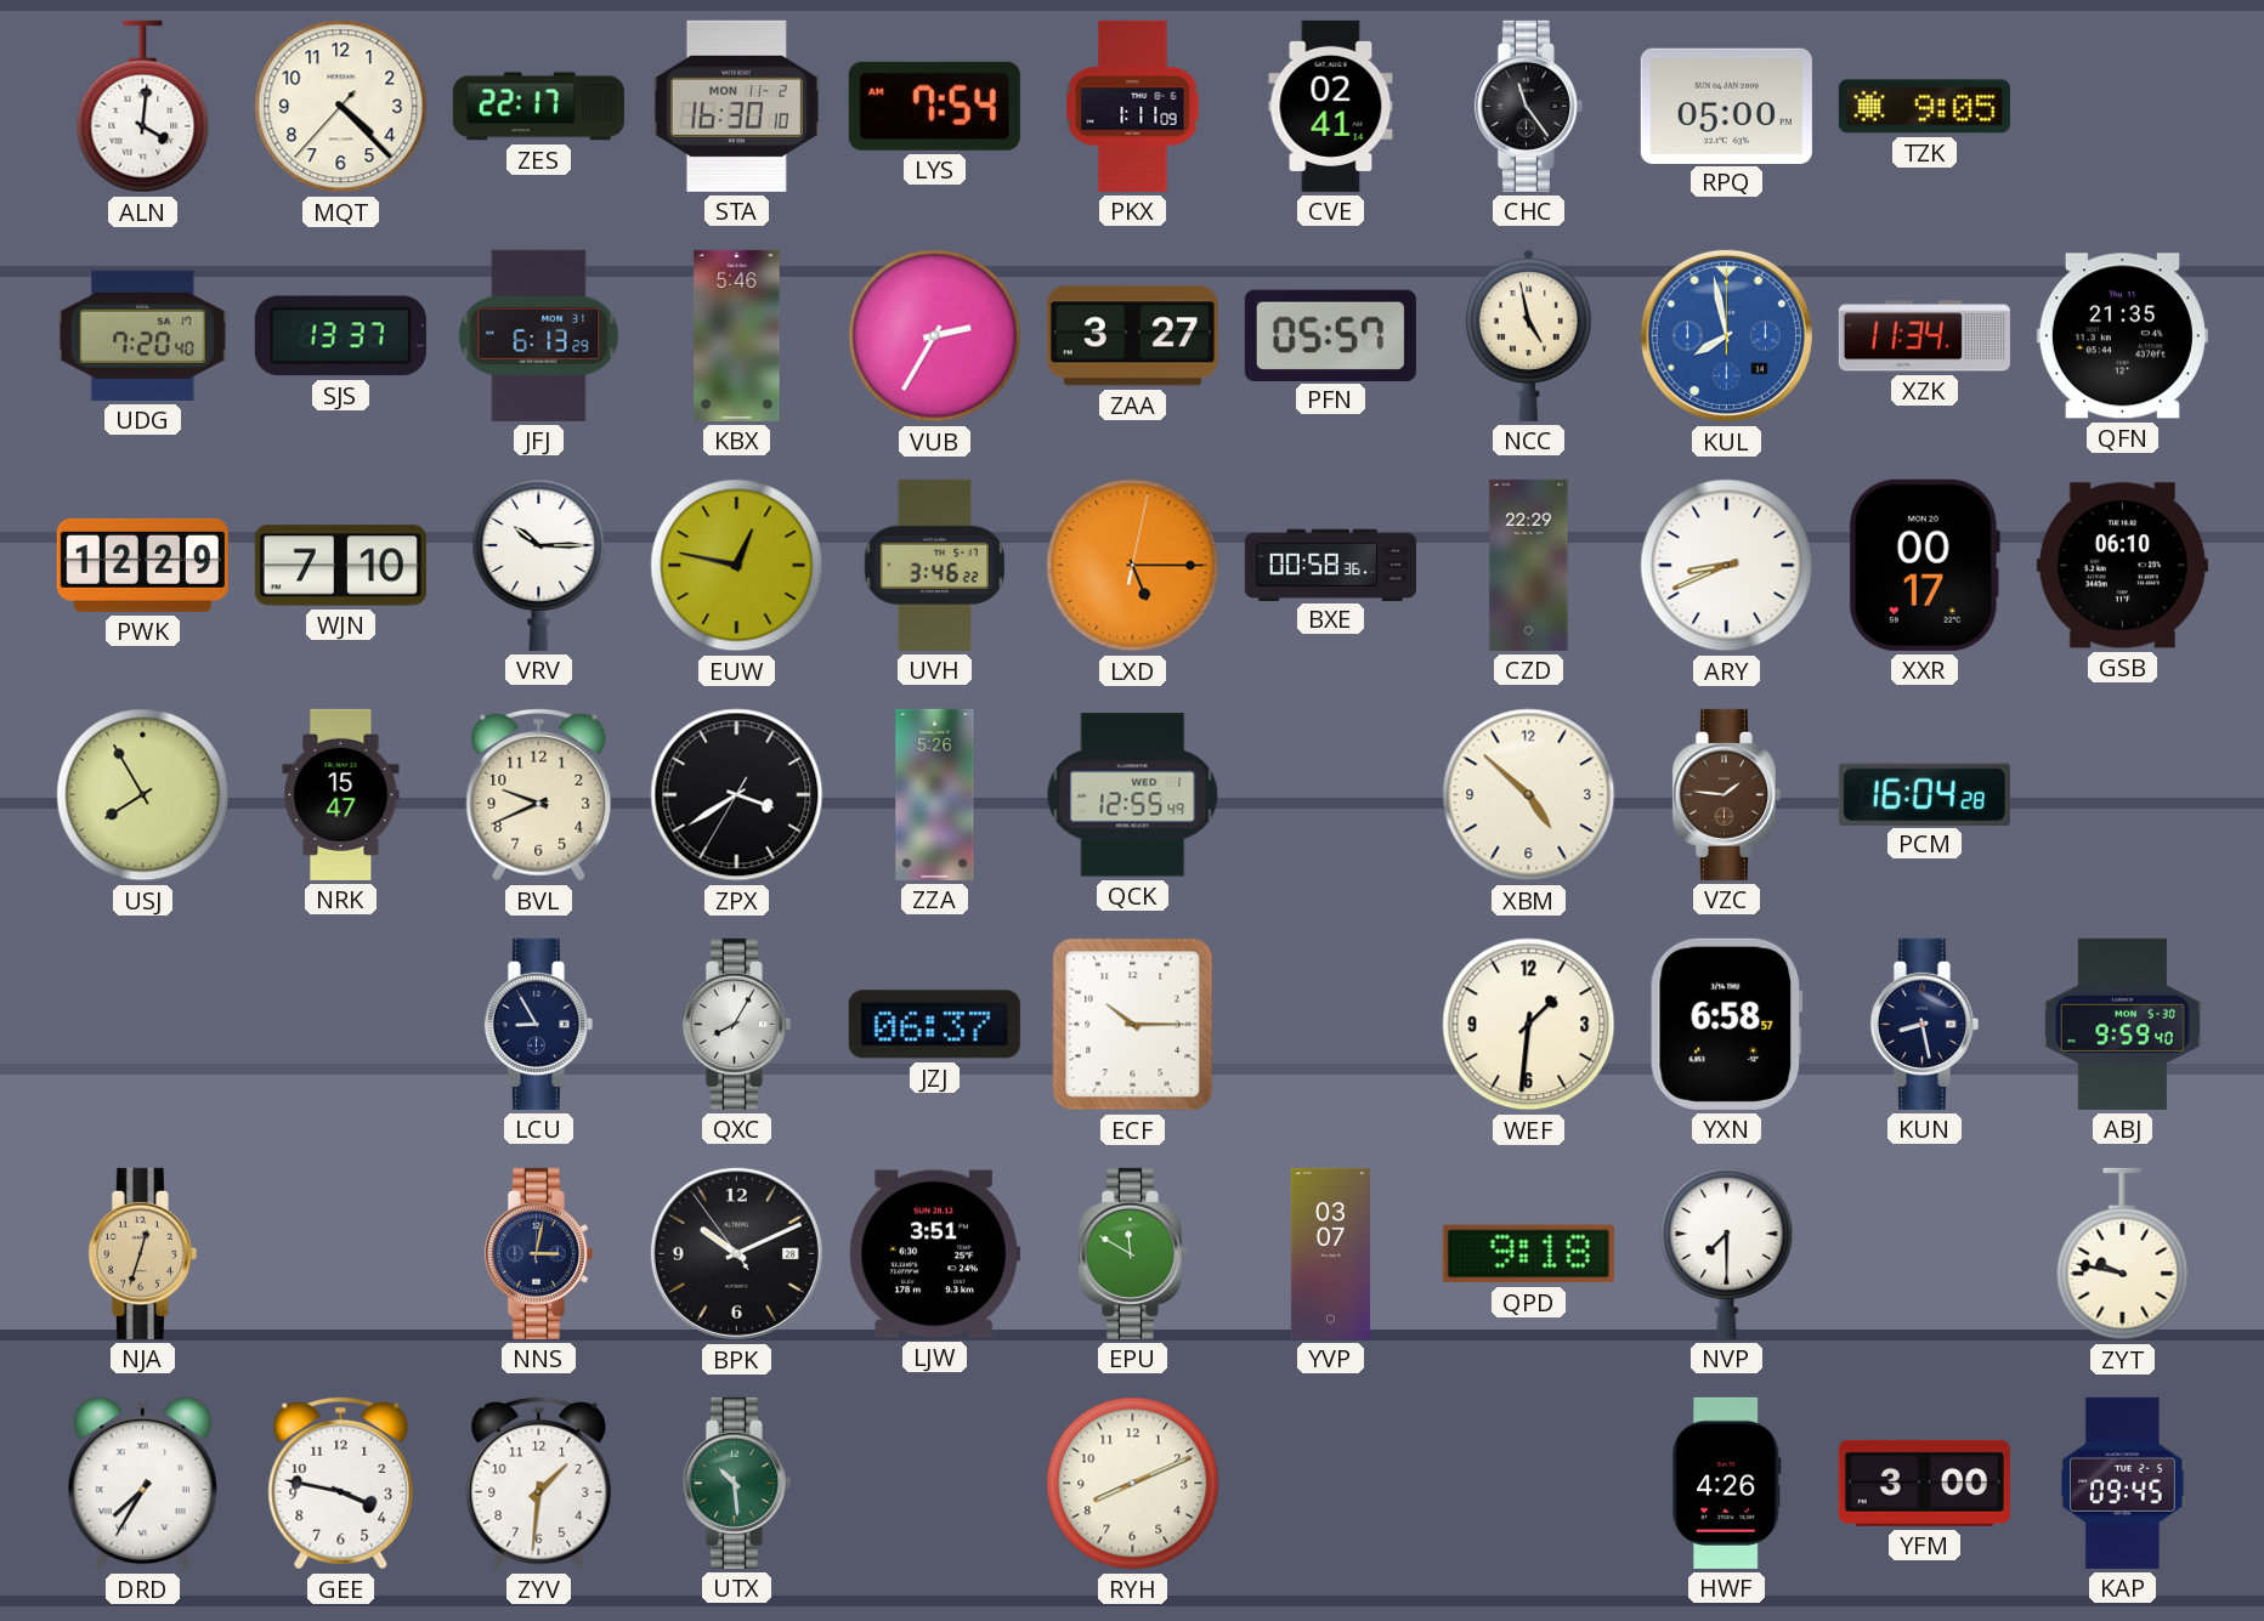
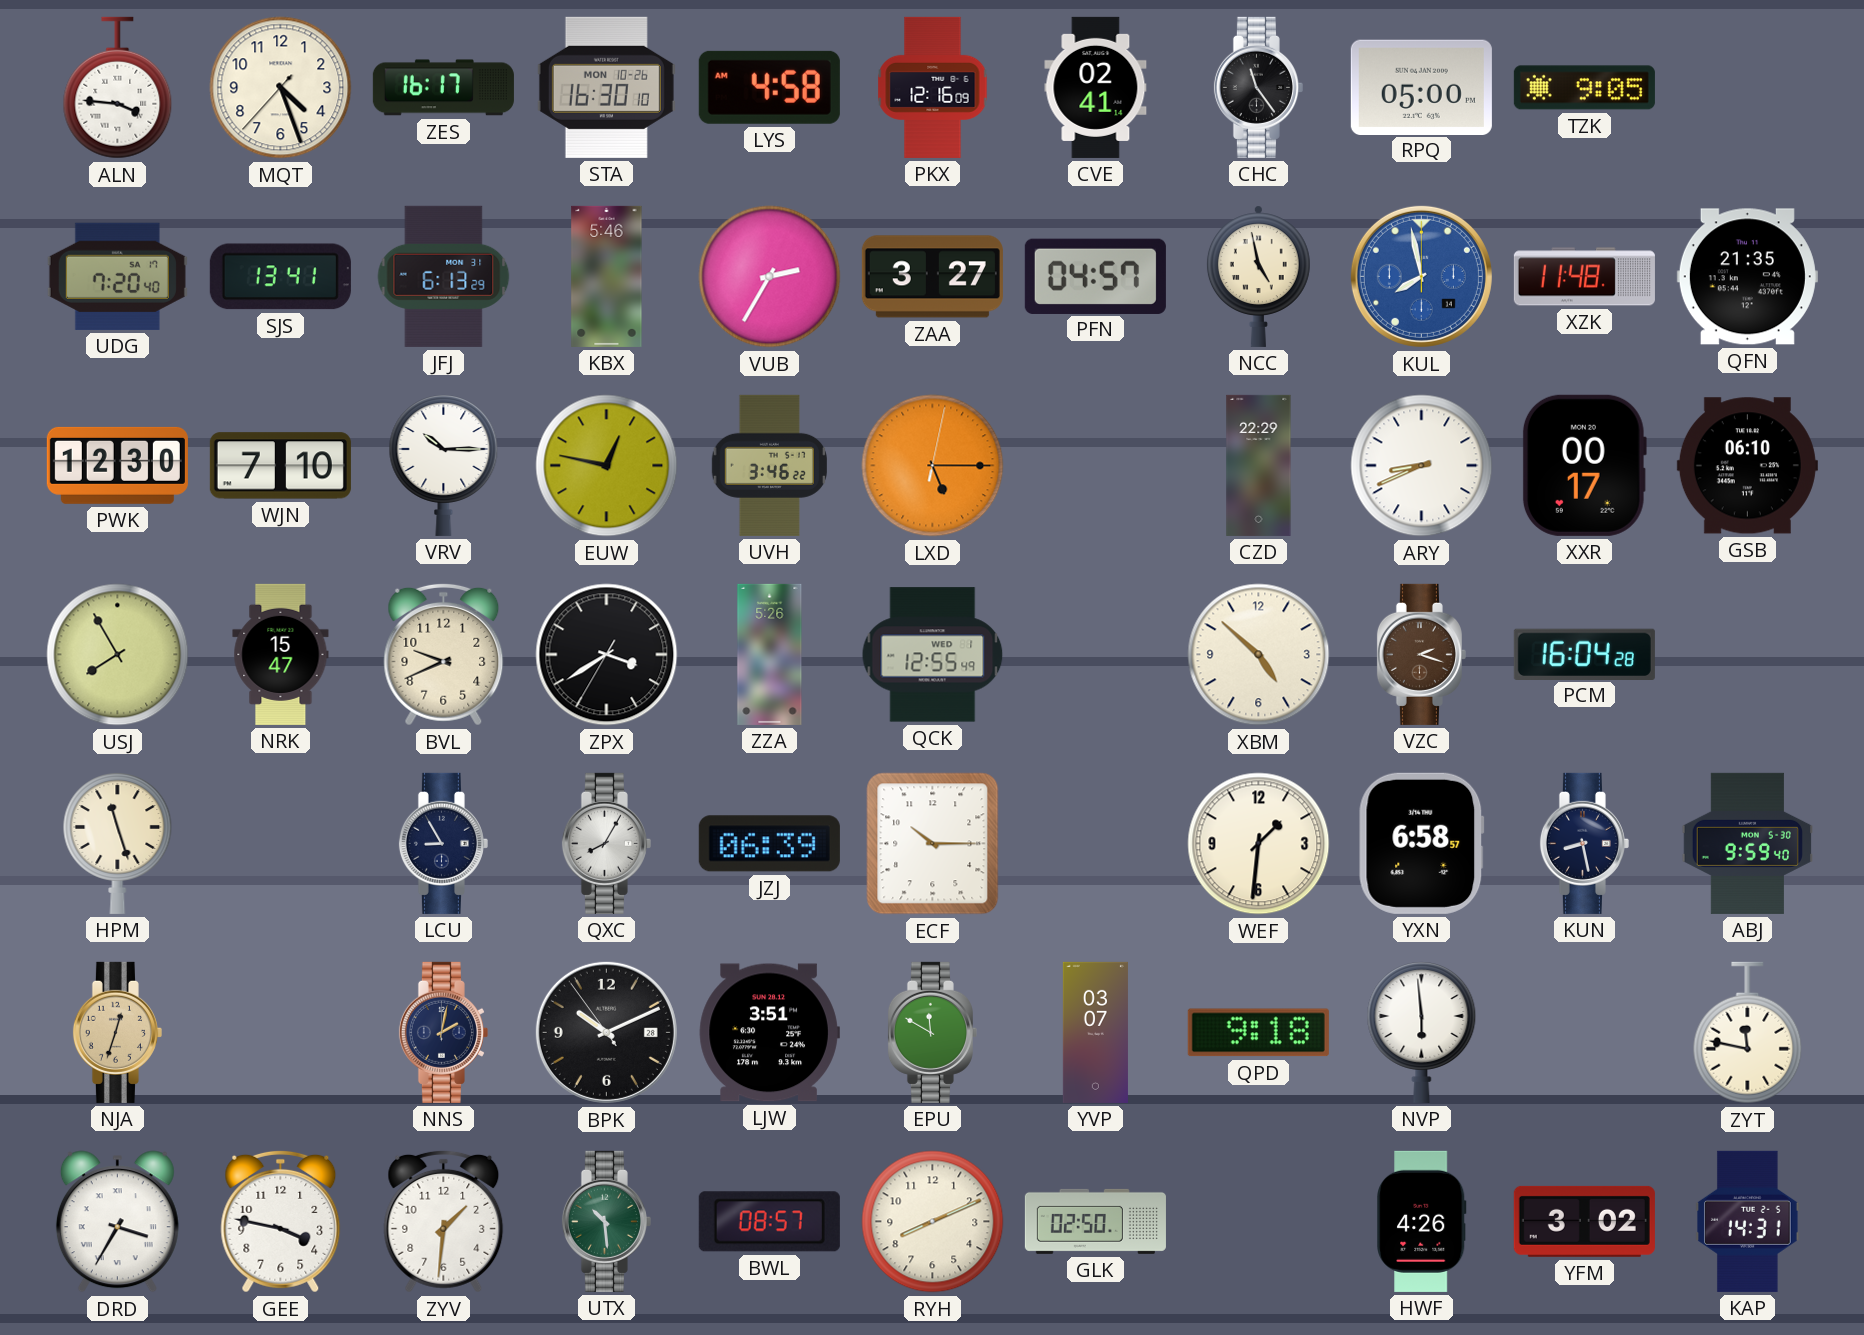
ALN: 4:01 -> 3:46 (118, 88)
MQT: 4:22 -> 4:26 (281, 88)
ZES: 22:17 -> 16:17 (443, 88)
STA date: MON 11-2 -> MON 10-26 (606, 87)
LYS: 7:54 -> 4:58 (769, 87)
PKX: 1:11 -> 12:16 (933, 87)
SJS: 13:37 -> 13:41 (280, 277)
PFN: 05:57 -> 04:57 (1095, 276)
XZK: 11:34 -> 11:48 (1584, 277)
PWK: 12:29 -> 12:30 (117, 465)
BXE: 00:58 -> none (1330, 565)
VZC: 1:46 -> 2:18 (1421, 654)
HPM: none -> 11:27 (118, 844)
JZJ: 06:37 -> 06:39 (769, 844)
NNS: 3:02 -> 2:02 (443, 1032)
NVP: 7:30 -> 5:59 (1422, 1033)
ZYT: 9:47 -> 11:47 (1748, 1033)
DRD: 7:35 -> 3:35 (117, 1222)
BWL: none -> 08:57 (769, 1222)
GLK: none -> 02:50 (1095, 1221)
YFM: 3:00 -> 3:02 (1584, 1221)
KAP: 09:45 -> 14:31 (1748, 1221)
